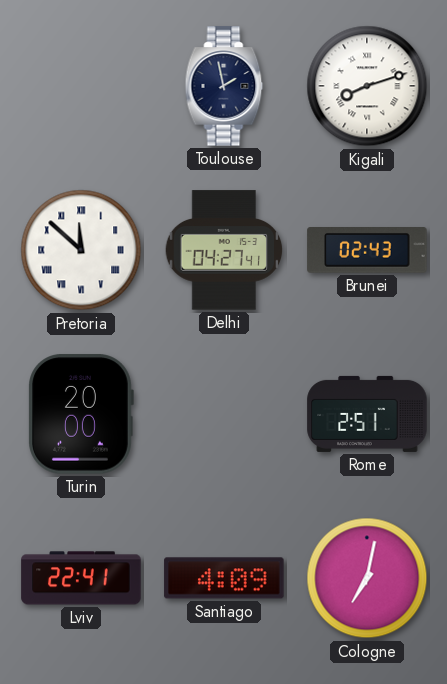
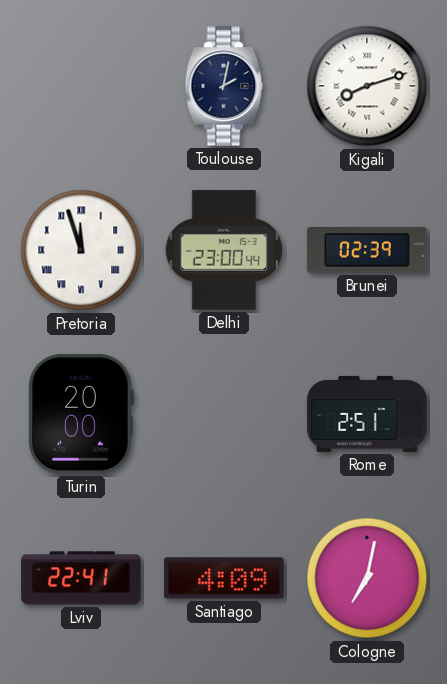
Toulouse: 1:58 -> 2:02 (224, 86)
Pretoria: 11:52 -> 11:57 (81, 250)
Delhi: 04:27 -> 23:00 (224, 250)
Brunei: 02:43 -> 02:39 (367, 251)
